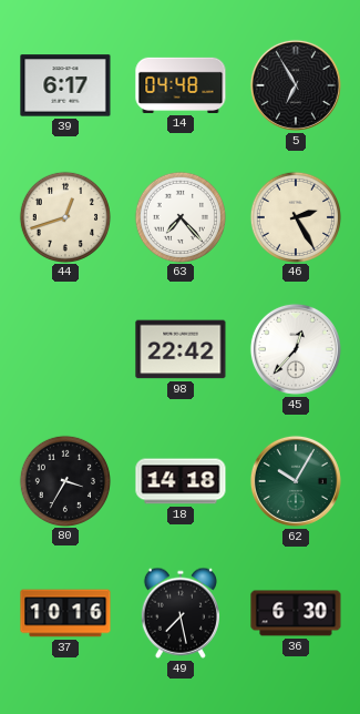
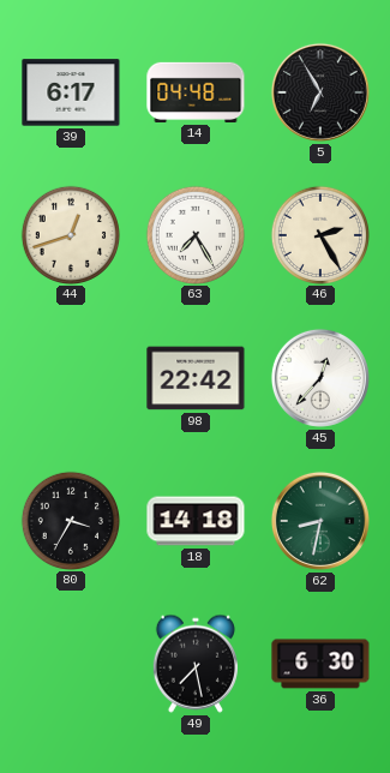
63: 7:23 -> 7:25 (194, 234)
62: 10:05 -> 8:32 (320, 521)
37: 10:16 -> none (65, 613)
